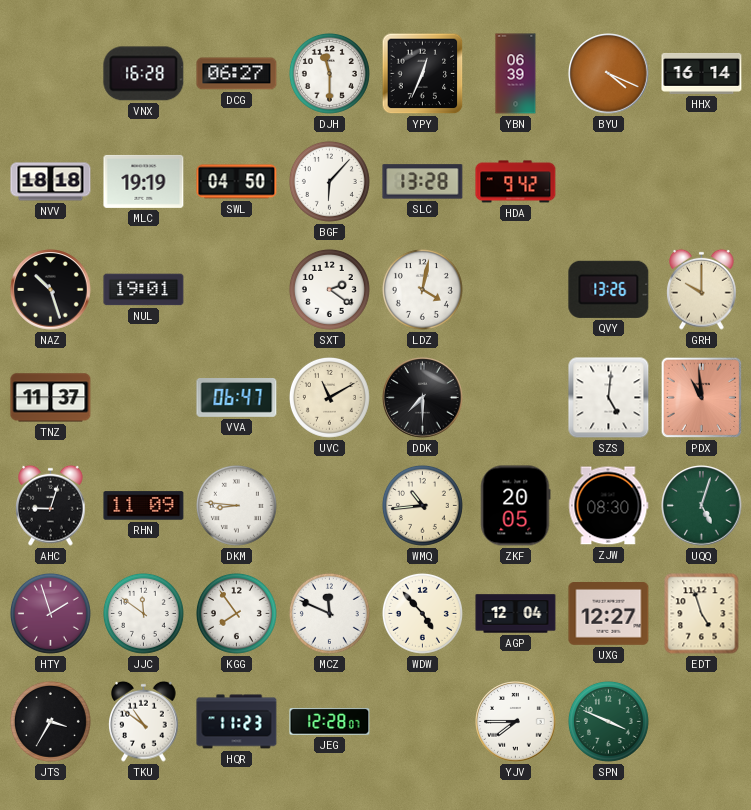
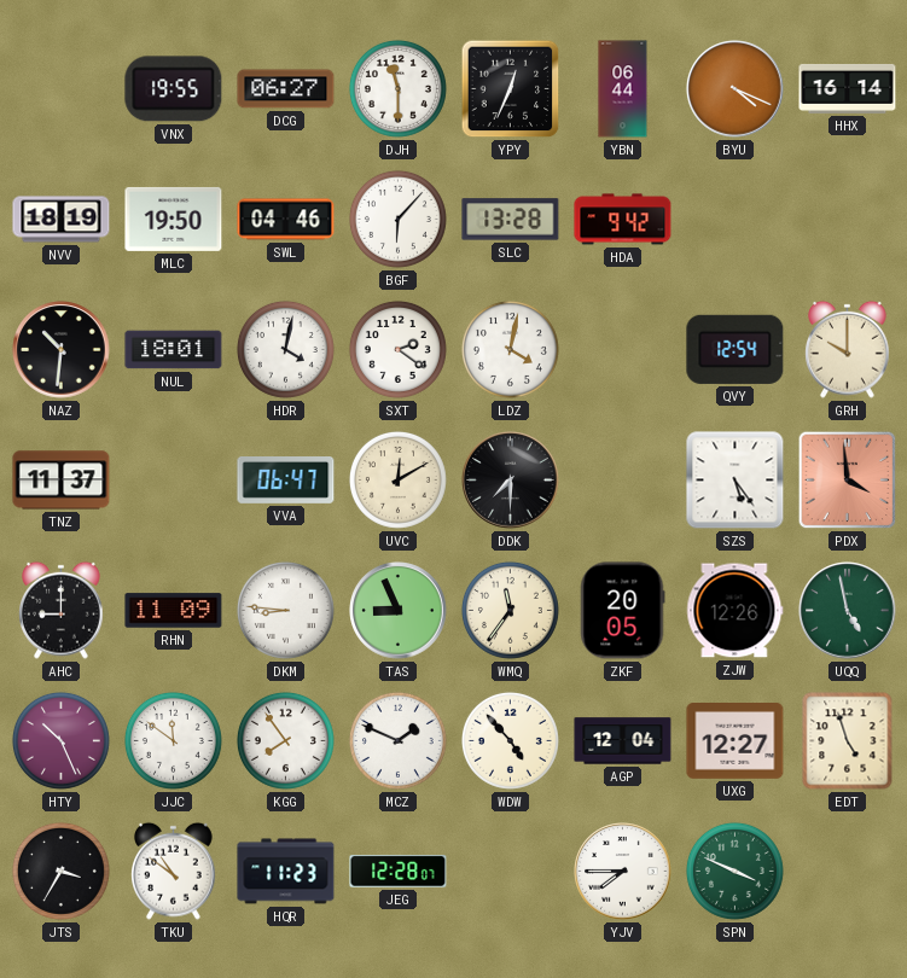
VNX: 16:28 -> 19:55 (174, 89)
YBN: 06:39 -> 06:44 (623, 89)
NVV: 18:18 -> 18:19 (62, 220)
MLC: 19:19 -> 19:50 (174, 219)
SWL: 04:50 -> 04:46 (286, 220)
NAZ: 10:27 -> 10:31 (62, 350)
NUL: 19:01 -> 18:01 (174, 350)
HDR: none -> 4:02 (285, 349)
QVY: 13:26 -> 12:54 (736, 349)
UVC: 11:10 -> 12:10 (397, 479)
SZS: 5:01 -> 5:24 (736, 481)
PDX: 10:59 -> 3:59 (848, 481)
AHC: 9:03 -> 9:00 (62, 610)
TAS: none -> 8:56 (399, 611)
WMQ: 10:44 -> 11:36 (510, 610)
ZJW: 08:30 -> 12:26 (736, 611)
UQQ: 5:03 -> 4:58 (848, 611)
HTY: 1:57 -> 10:26 (60, 740)
MCZ: 11:49 -> 1:49 (397, 740)
